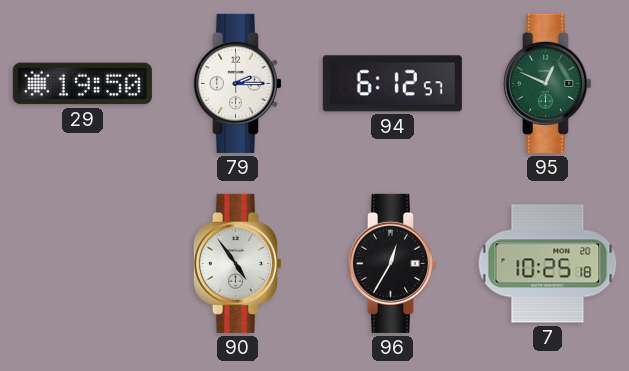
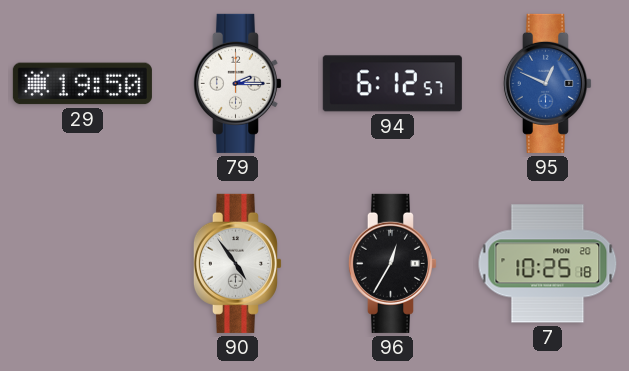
95 dial: green -> blue (547, 83)
